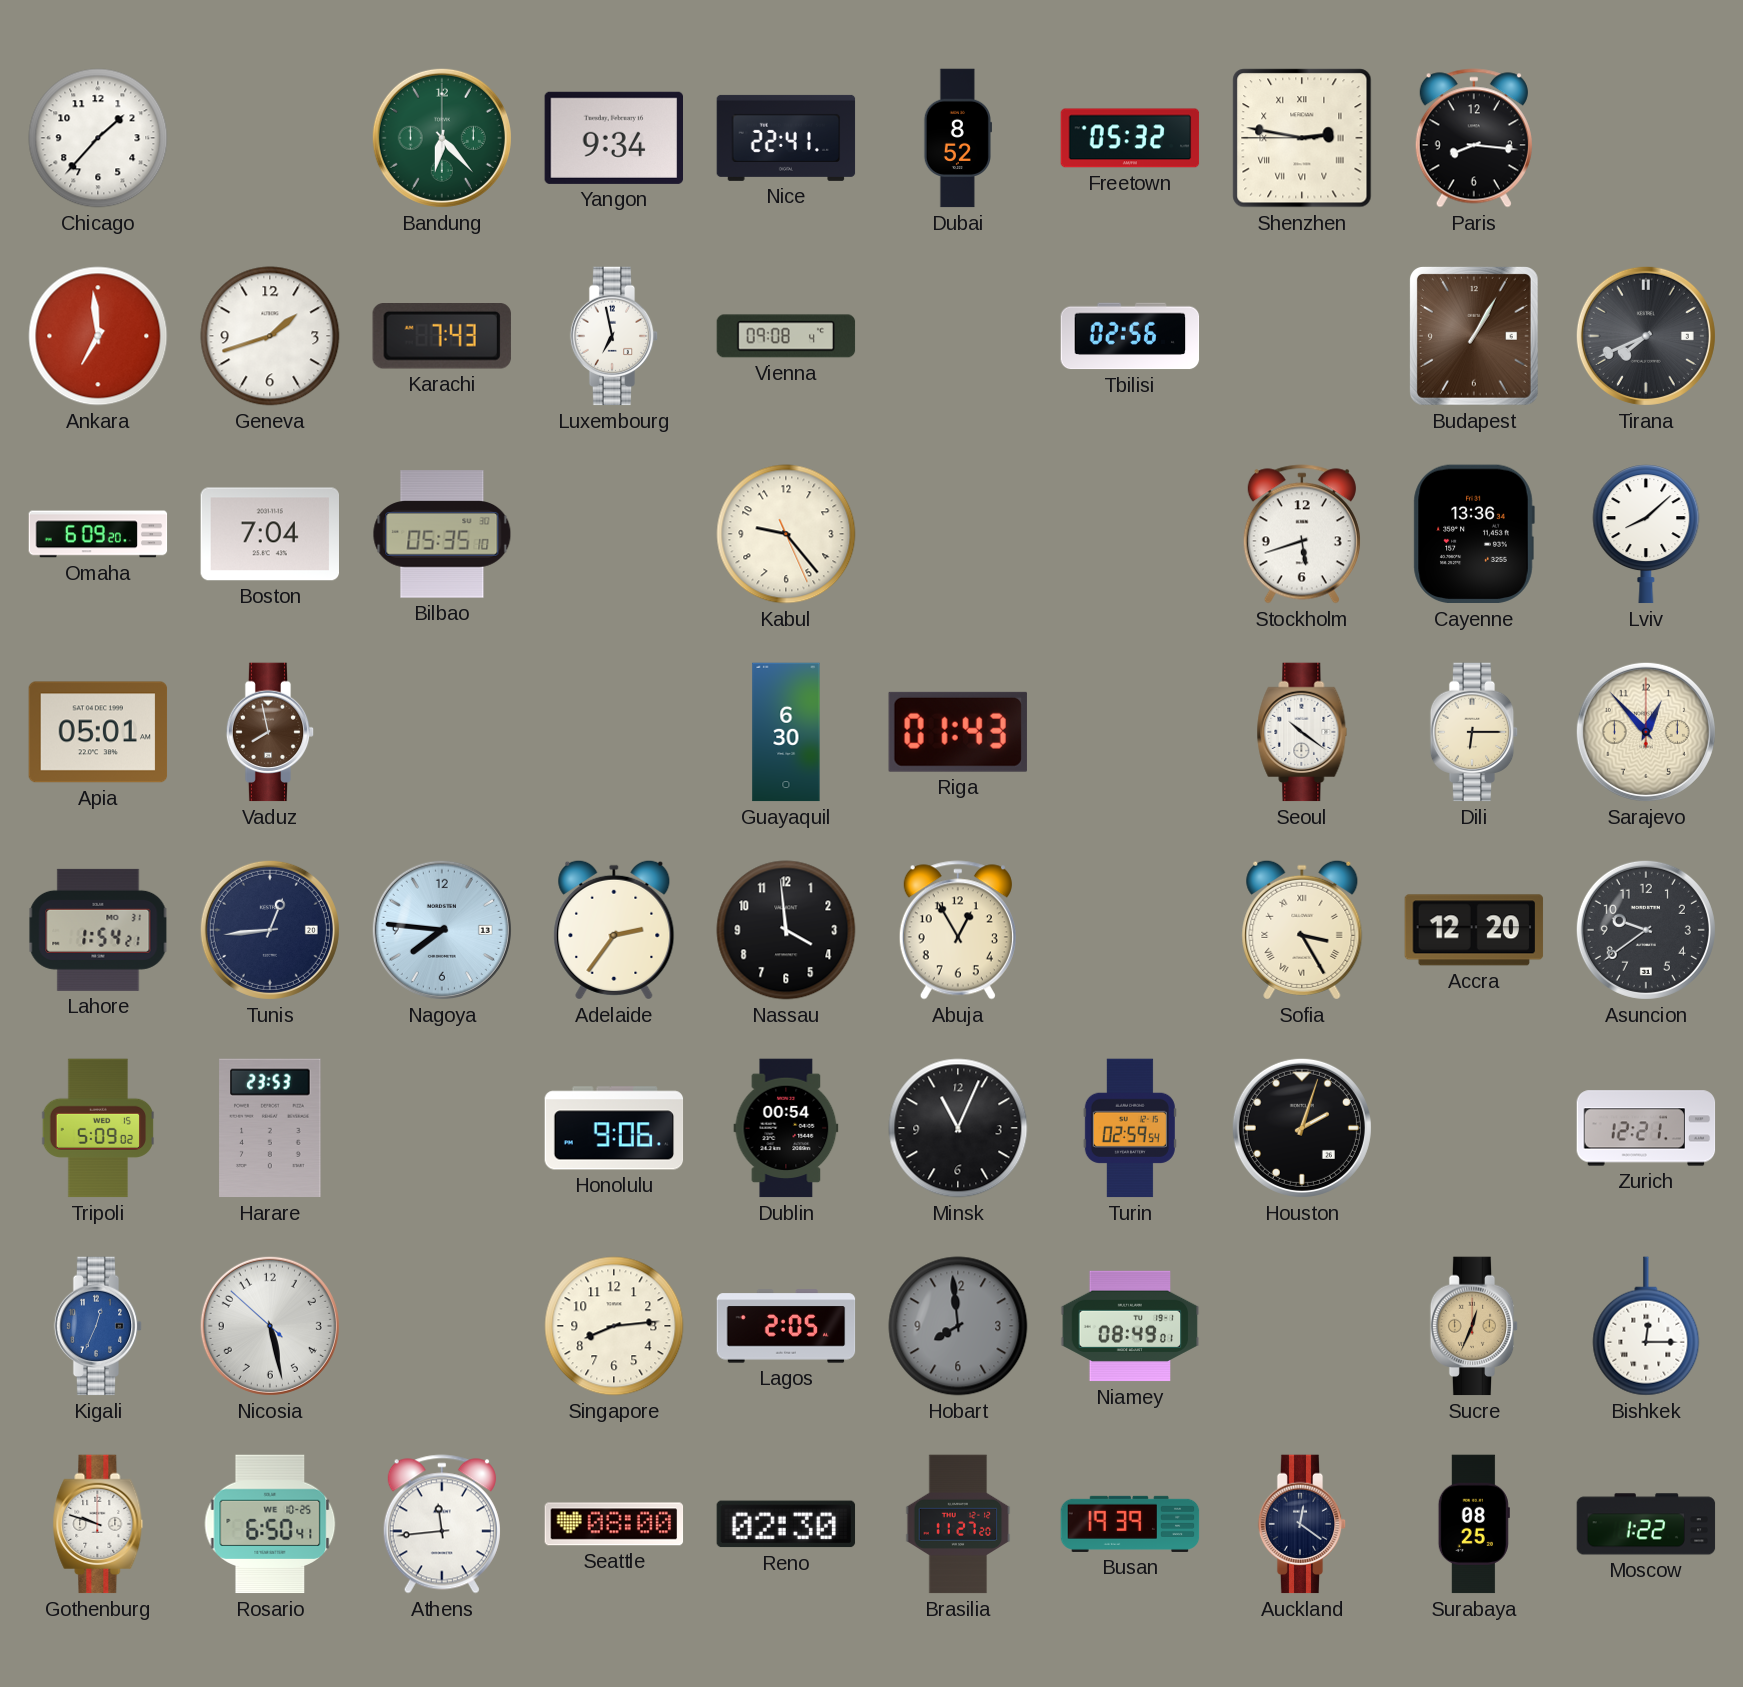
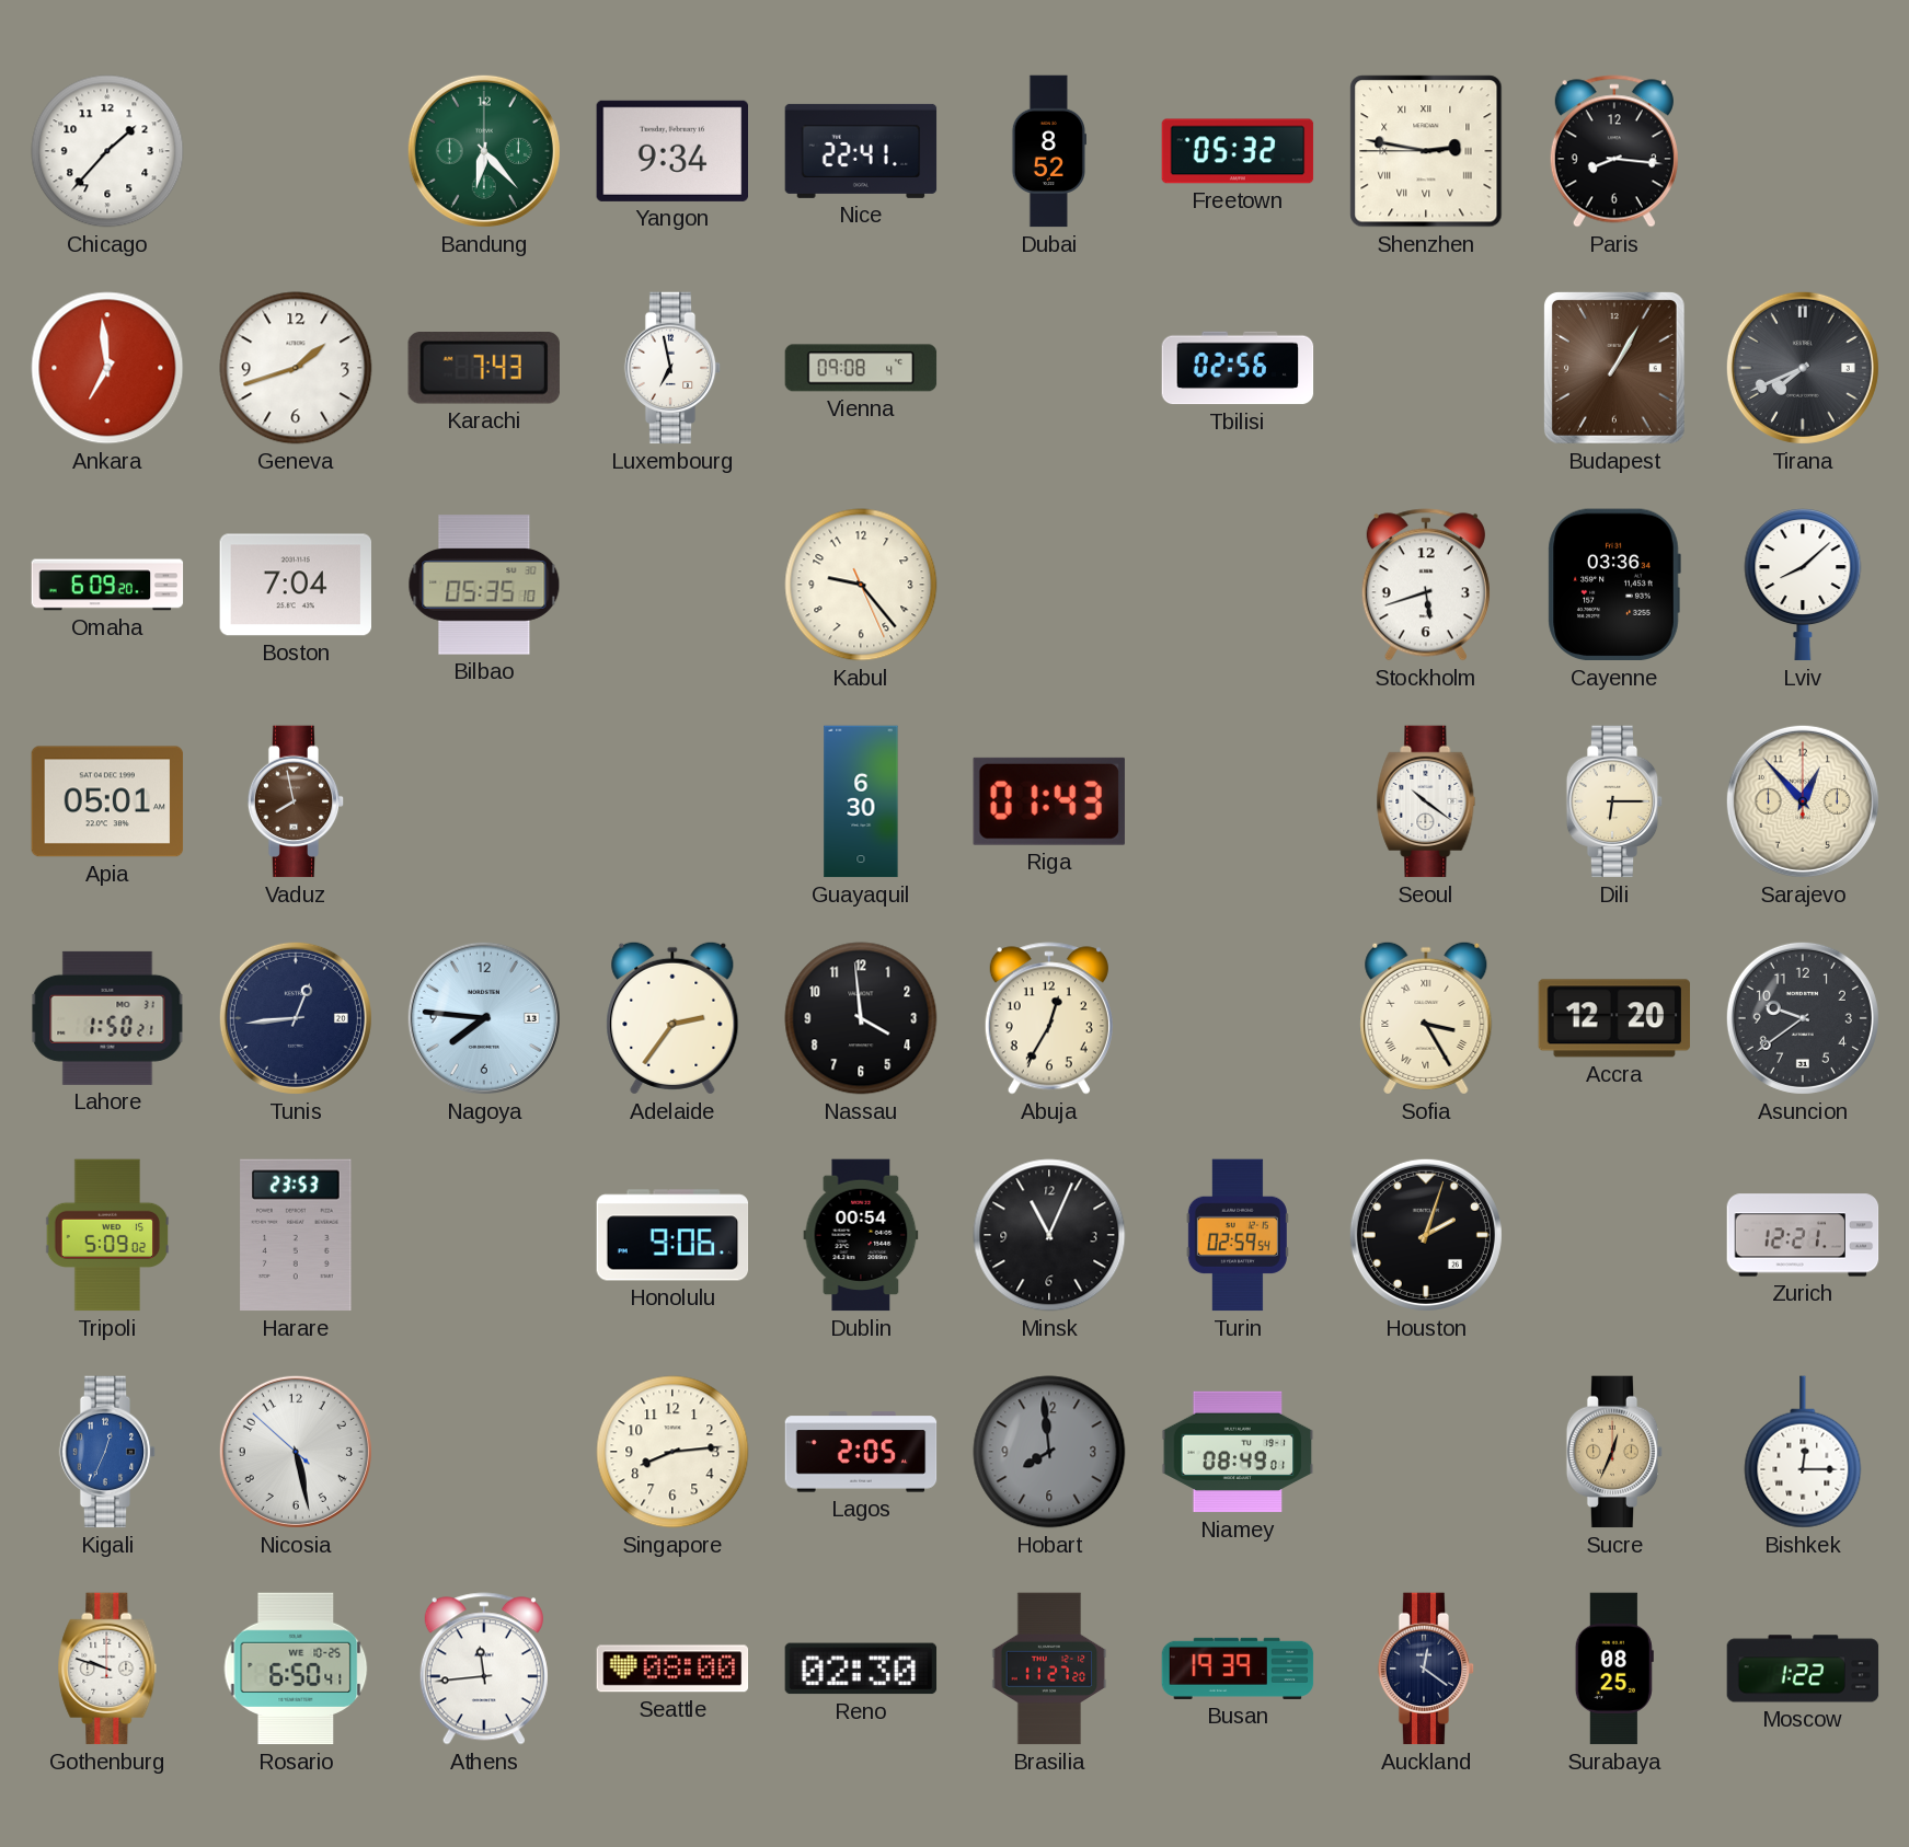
Cayenne: 13:36 -> 03:36 (1614, 585)
Lahore: 1:54 -> 1:50 (107, 1018)
Abuja: 12:55 -> 12:35 (1049, 1018)
